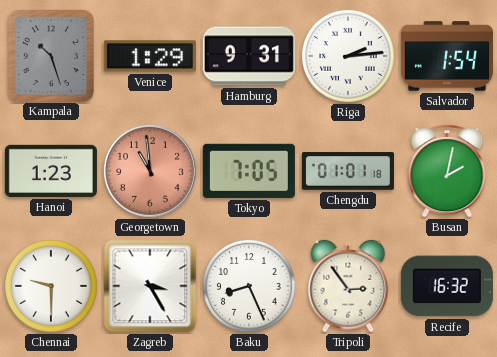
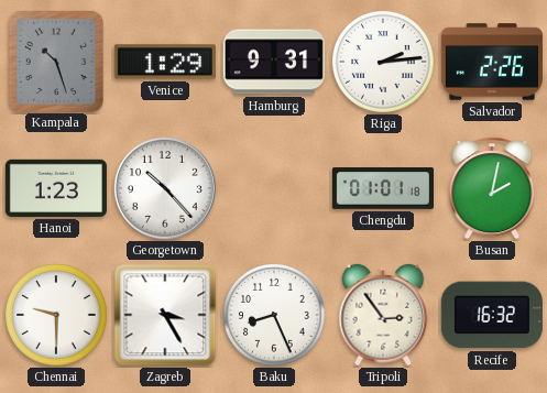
Salvador: 1:54 -> 2:26 (492, 62)
Georgetown: 10:59 -> 10:23 (165, 188)
Georgetown dial: salmon -> white (165, 188)
Tokyo: 7:05 -> none (249, 171)
